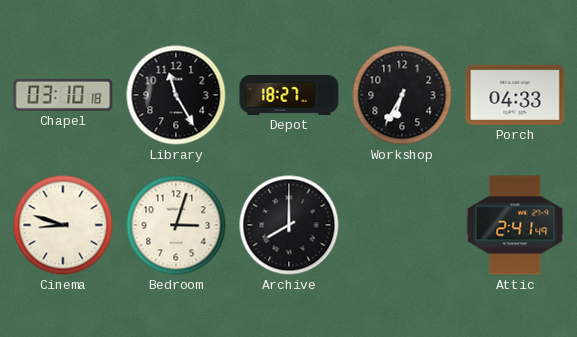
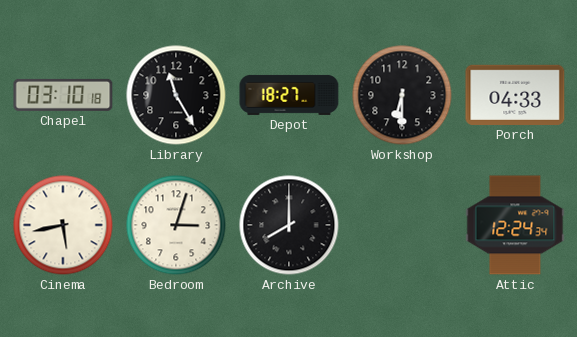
Workshop: 6:35 -> 6:30 (402, 95)
Cinema: 8:48 -> 5:43 (63, 225)
Attic: 2:41 -> 12:24 (515, 225)
